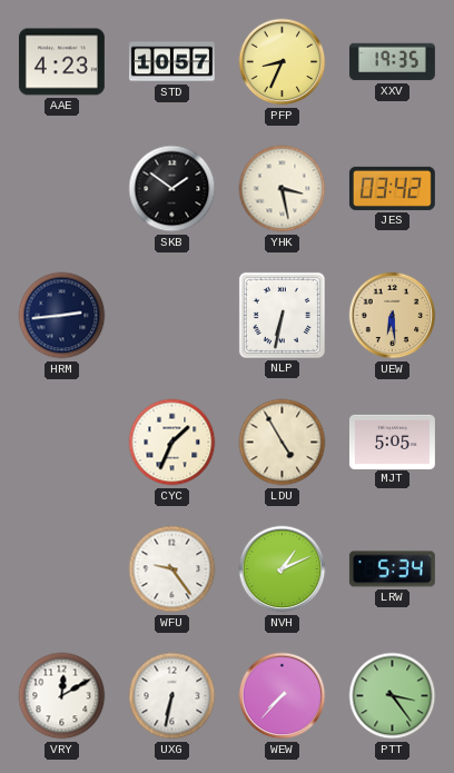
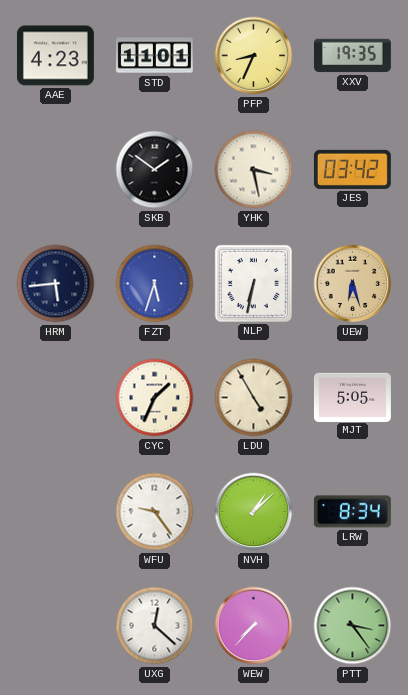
STD: 10:57 -> 11:01 (154, 56)
HRM: 2:44 -> 5:44 (56, 284)
FZT: none -> 5:33 (155, 284)
UEW: 6:29 -> 6:27 (353, 284)
NVH: 1:11 -> 1:08 (254, 512)
LRW: 5:34 -> 8:34 (352, 512)
VRY: 12:10 -> none (62, 696)
UXG: 6:32 -> 12:22 (155, 626)
